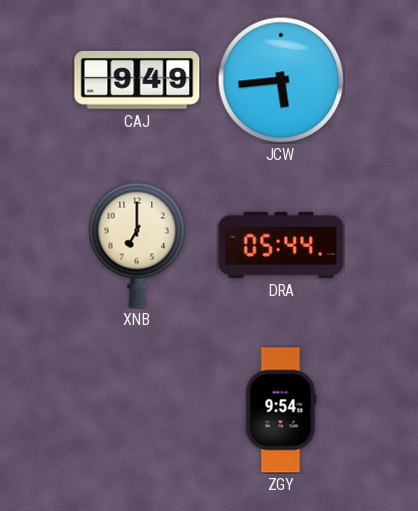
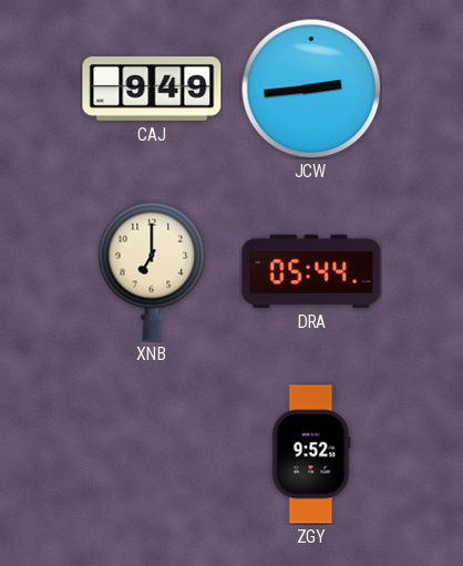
JCW: 5:44 -> 2:44 (311, 89)
ZGY: 9:54 -> 9:52 (311, 454)
